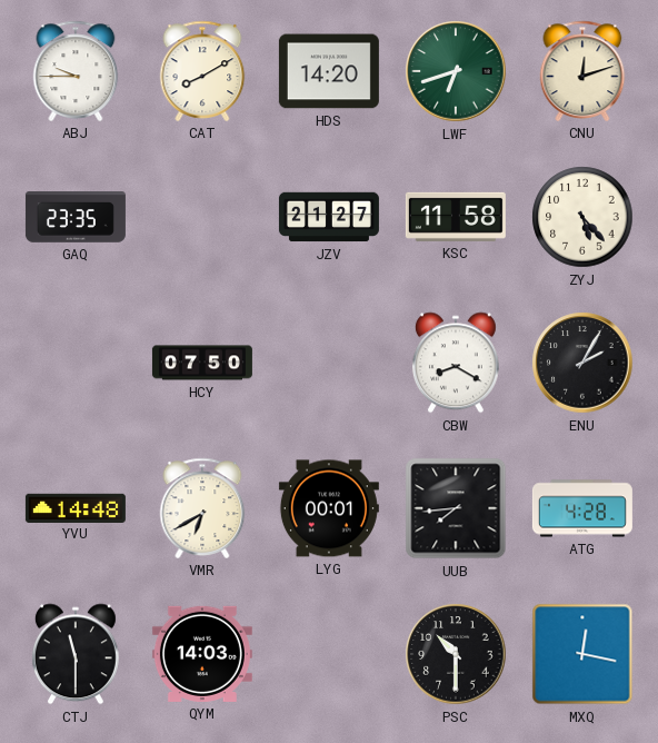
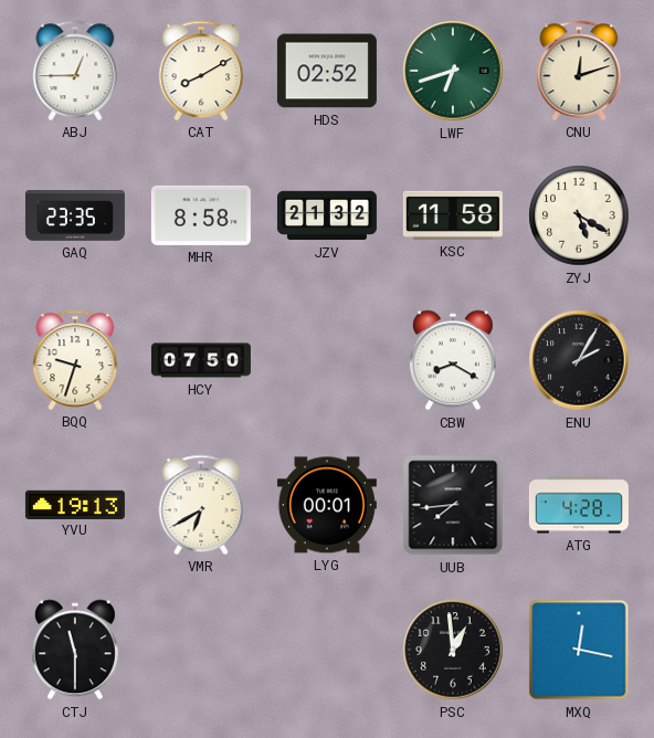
ABJ: 9:45 -> 12:45 (75, 71)
HDS: 14:20 -> 02:52 (327, 71)
MHR: none -> 8:58 (201, 215)
JZV: 21:27 -> 21:32 (327, 215)
ZYJ: 5:23 -> 5:20 (579, 215)
BQQ: none -> 9:33 (75, 360)
YVU: 14:48 -> 19:13 (75, 504)
QYM: 14:03 -> none (202, 654)
PSC: 10:30 -> 12:59 (453, 650)
